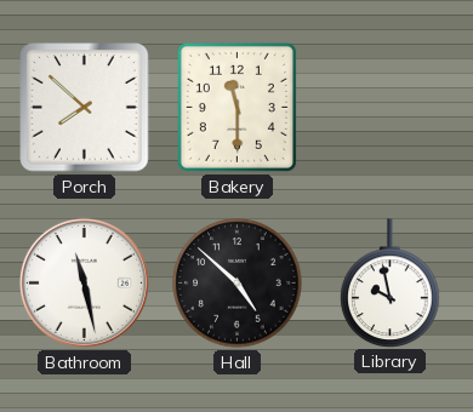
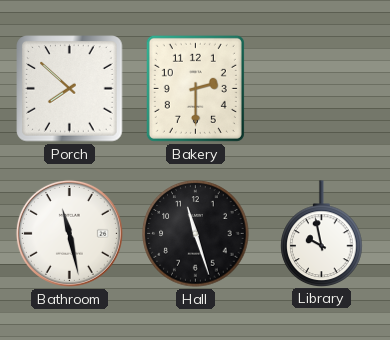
Bakery: 11:30 -> 2:30 (195, 88)
Hall: 4:52 -> 11:27 (196, 234)
